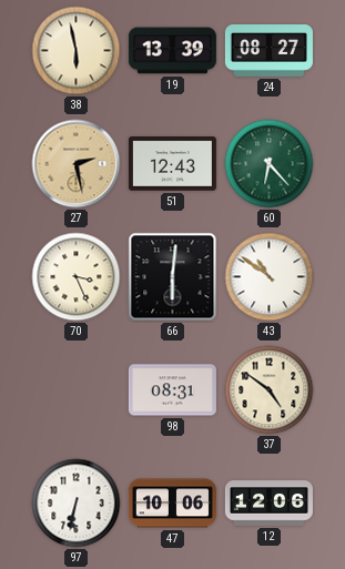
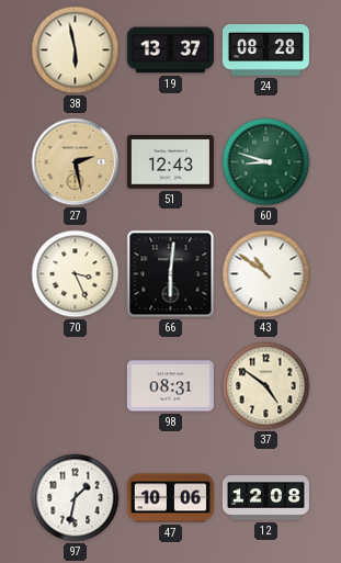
19: 13:39 -> 13:37 (170, 50)
24: 08:27 -> 08:28 (265, 50)
60: 6:23 -> 8:48 (266, 162)
97: 6:32 -> 1:32 (76, 498)
12: 12:06 -> 12:08 (265, 498)
